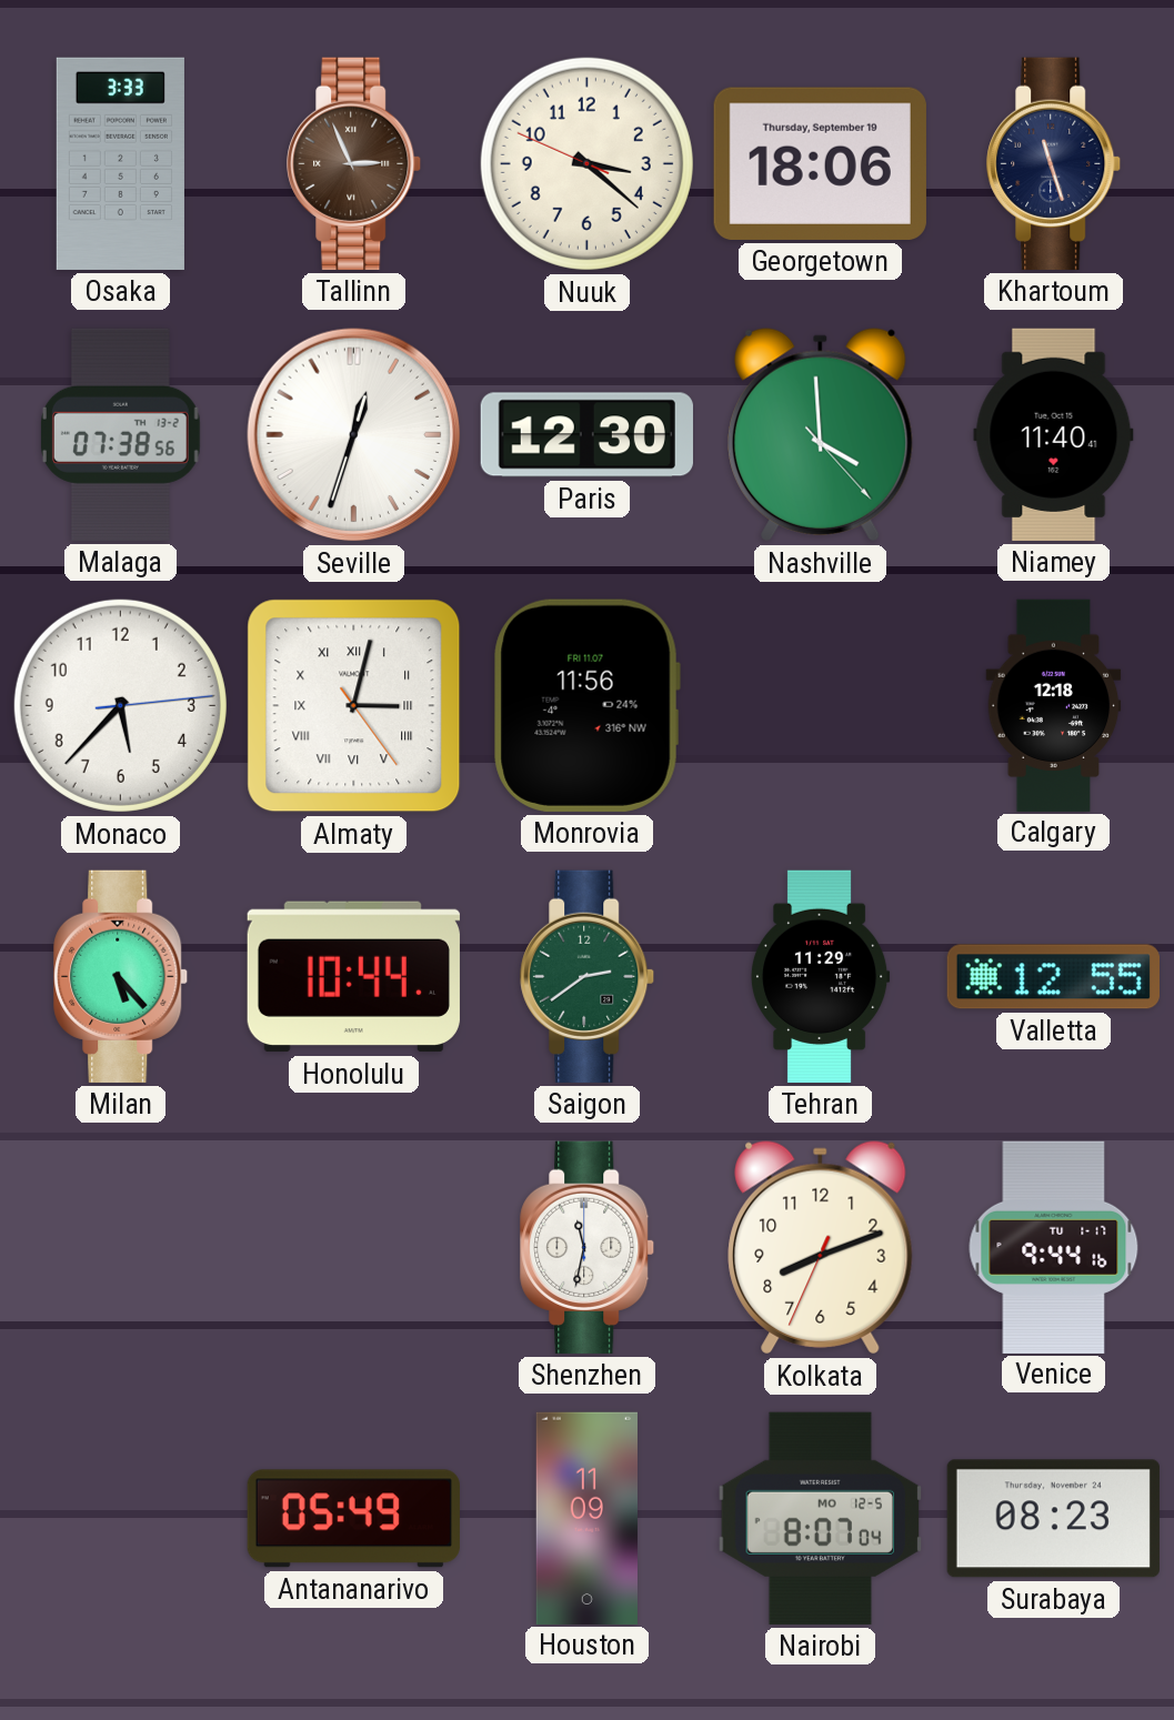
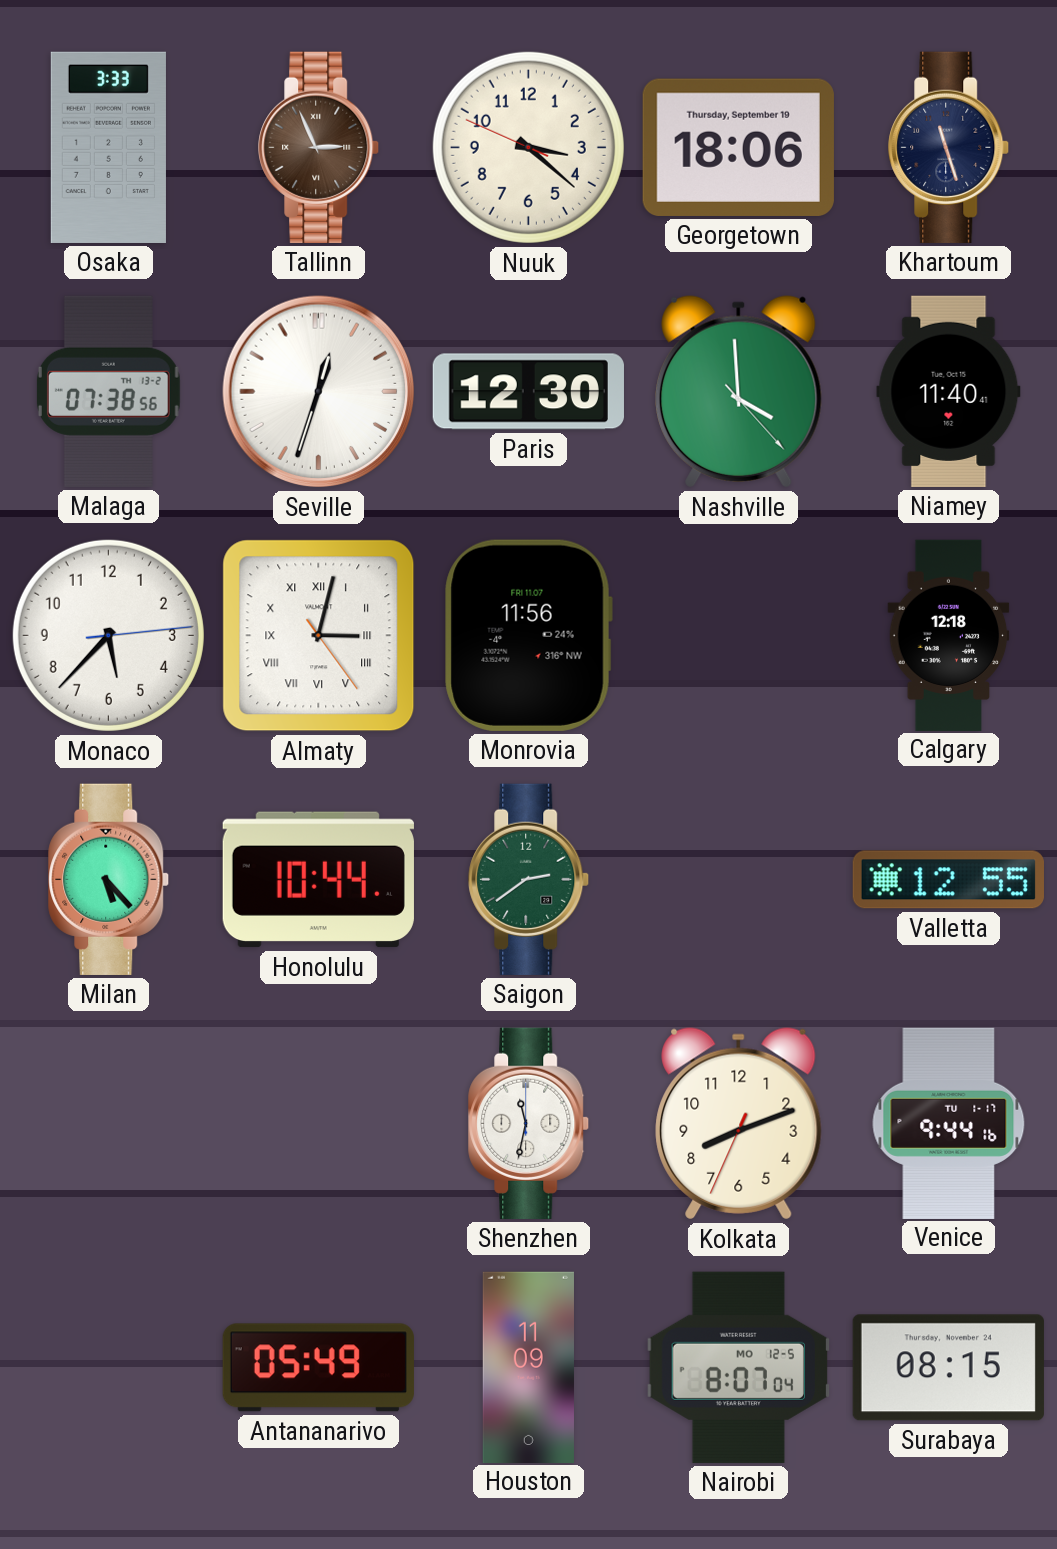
Tehran: 11:29 -> none (820, 976)
Surabaya: 08:23 -> 08:15 (948, 1368)
